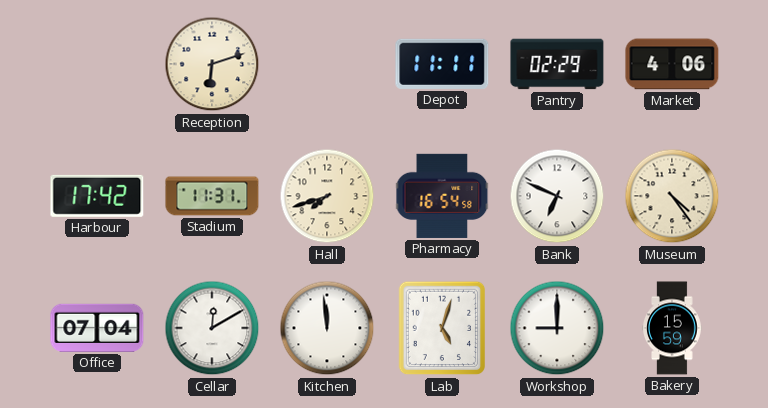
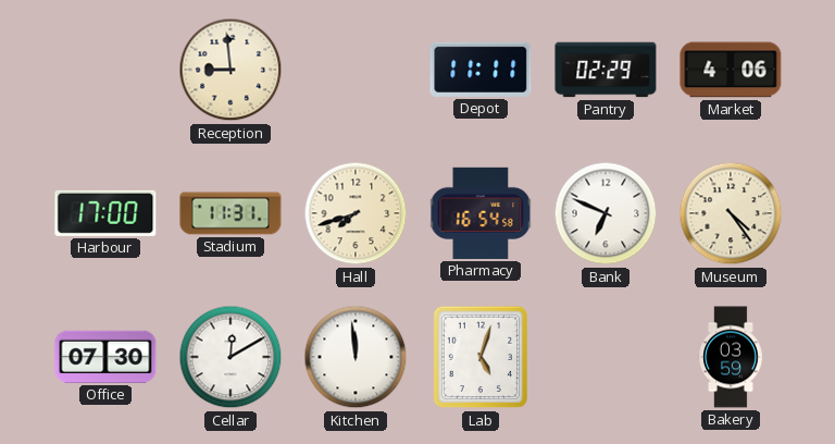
Reception: 6:12 -> 8:59 (230, 70)
Harbour: 17:42 -> 17:00 (105, 213)
Office: 07:04 -> 07:30 (105, 357)
Workshop: 9:00 -> none (557, 328)
Bakery: 15:59 -> 03:59 (731, 357)
